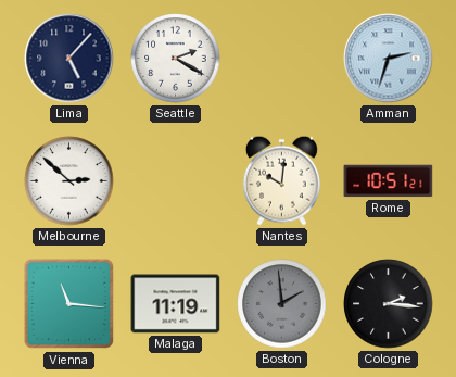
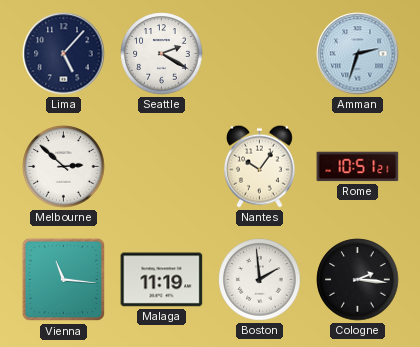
Nantes: 10:01 -> 10:06 (259, 166)
Boston dial: grey -> white (260, 280)
